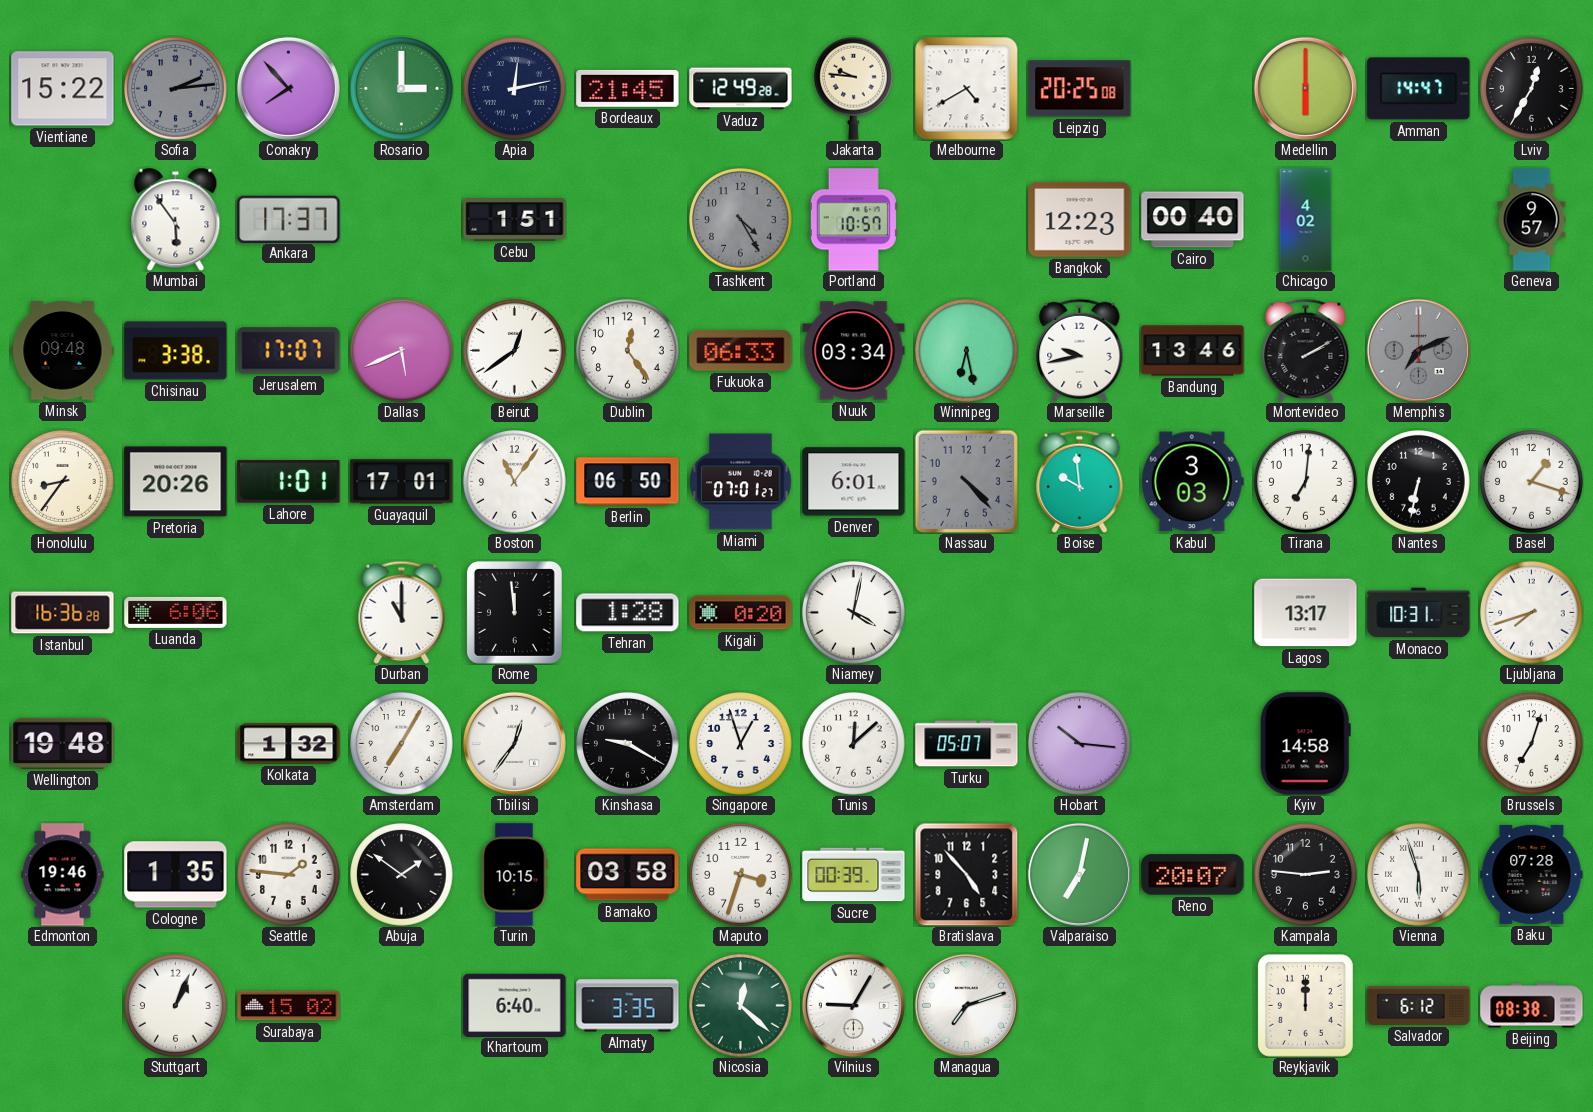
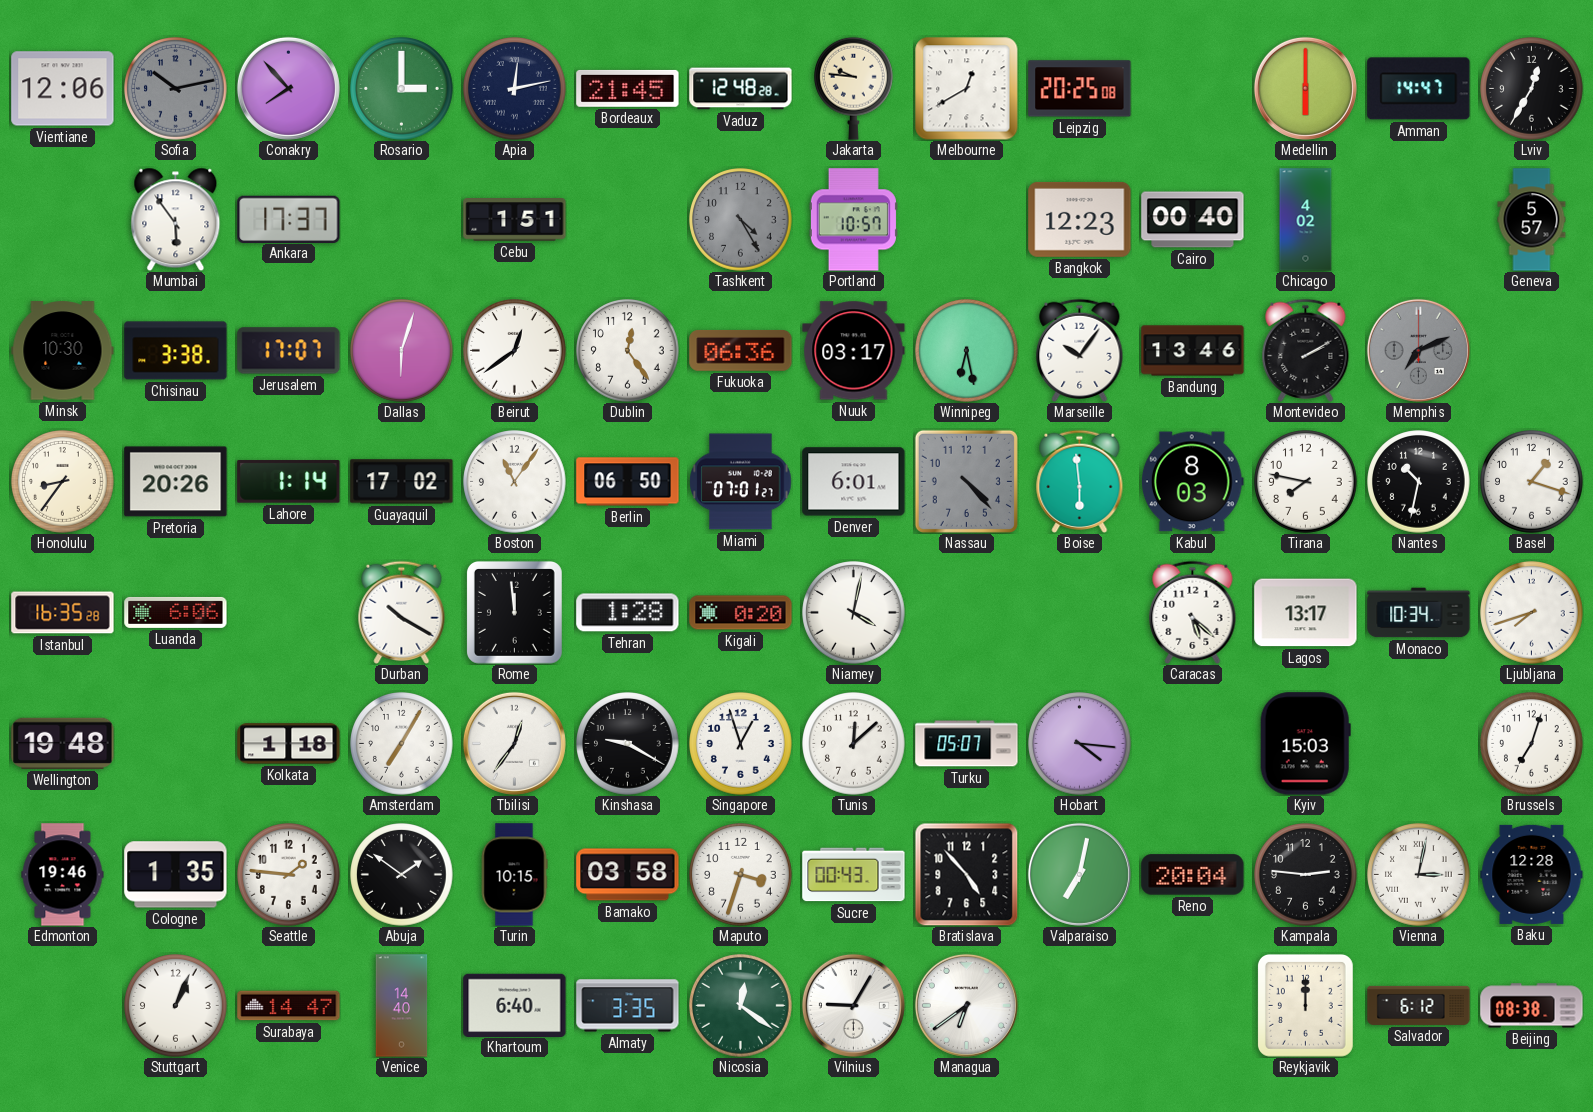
Vientiane: 15:22 -> 12:06 (63, 89)
Sofia: 2:14 -> 10:13 (176, 89)
Vaduz: 12:49 -> 12:48 (741, 89)
Melbourne: 4:40 -> 12:40 (966, 88)
Geneva: 9:57 -> 5:57 (1532, 220)
Minsk: 09:48 -> 10:30 (63, 351)
Dallas: 5:41 -> 6:03 (402, 351)
Fukuoka: 06:33 -> 06:36 (741, 350)
Nuuk: 03:34 -> 03:17 (854, 351)
Marseille: 9:43 -> 10:06 (1080, 350)
Lahore: 1:01 -> 1:14 (289, 482)
Guayaquil: 17:01 -> 17:02 (402, 482)
Boise: 9:59 -> 5:59 (1080, 481)
Kabul: 3:03 -> 8:03 (1192, 482)
Tirana: 7:01 -> 7:47 (1306, 482)
Nantes: 6:32 -> 10:32 (1419, 482)
Istanbul: 16:36 -> 16:35 (63, 613)
Durban: 11:00 -> 10:20 (402, 612)
Caracas: none -> 5:22 (1193, 612)
Monaco: 10:31 -> 10:34 (1419, 613)
Kolkata: 1:32 -> 1:18 (289, 744)
Hobart: 10:16 -> 4:16 (1080, 744)
Kyiv: 14:58 -> 15:03 (1305, 744)
Sucre: 00:39 -> 00:43 (854, 875)
Reno: 20:07 -> 20:04 (1193, 875)
Vienna: 5:57 -> 3:02 (1419, 875)
Baku: 07:28 -> 12:28 (1532, 874)
Surabaya: 15:02 -> 14:47 (289, 1006)
Venice: none -> 14:40 (402, 1006)
Nicosia: 12:22 -> 12:21 (741, 1006)
Managua: 7:12 -> 6:39 (966, 1005)
